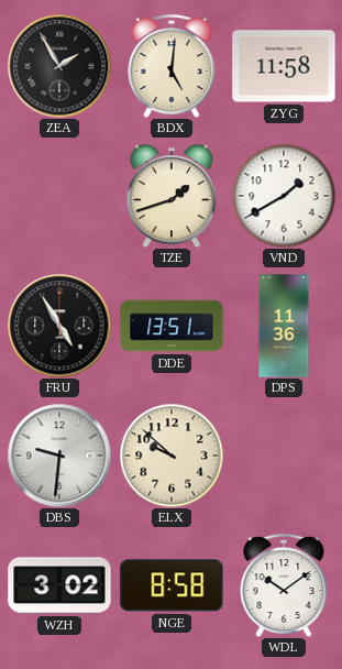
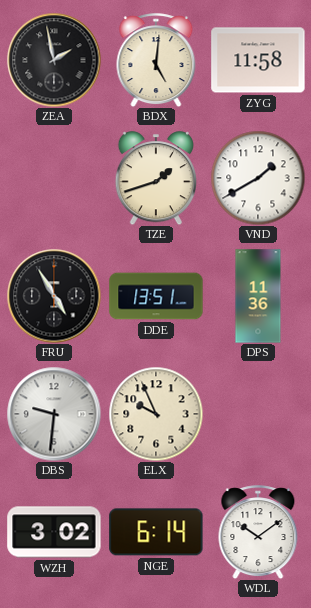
ZEA: 1:55 -> 1:58 (54, 60)
ELX: 9:52 -> 9:56 (156, 414)
NGE: 8:58 -> 6:14 (156, 532)
